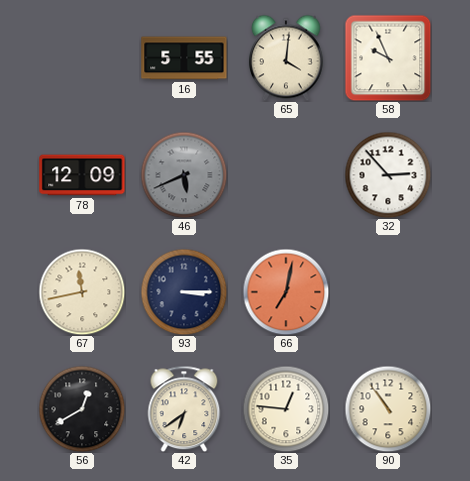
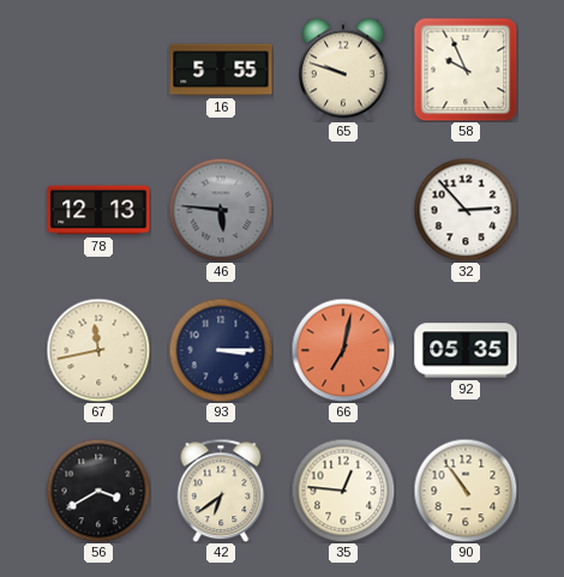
65: 4:01 -> 9:48 (343, 70)
78: 12:09 -> 12:13 (98, 210)
46: 5:41 -> 5:46 (221, 210)
92: none -> 05:35 (466, 350)
56: 12:40 -> 3:40 (98, 491)
